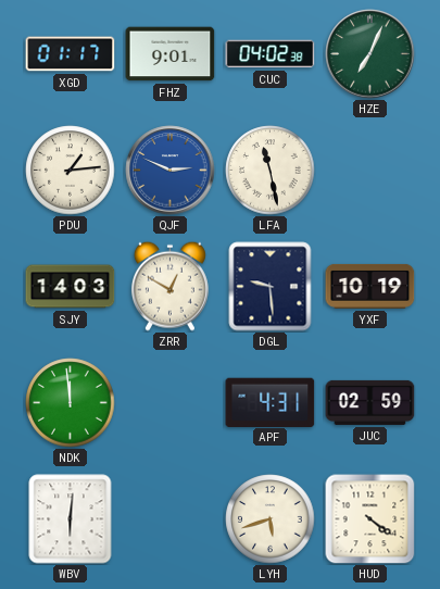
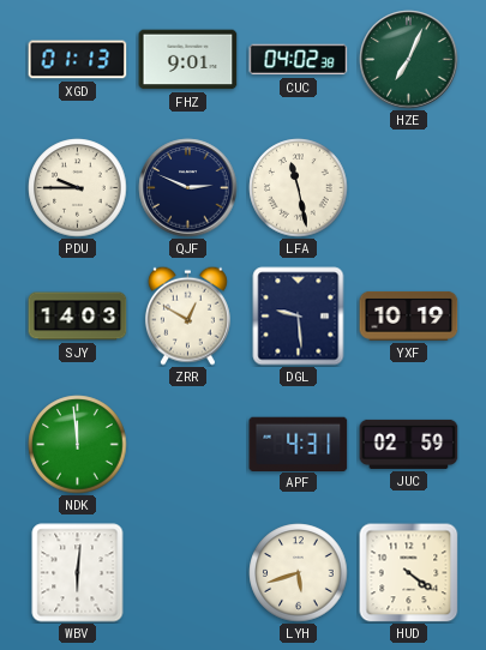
XGD: 01:17 -> 01:13 (78, 60)
PDU: 1:14 -> 9:45 (78, 188)
QJF dial: blue -> navy (188, 188)
